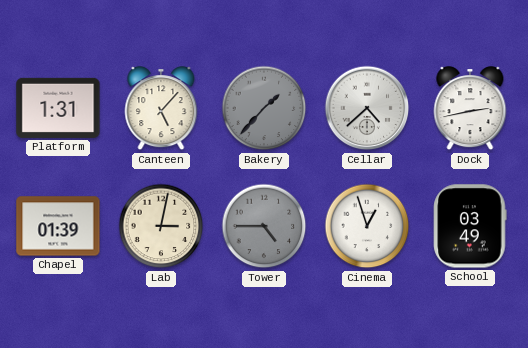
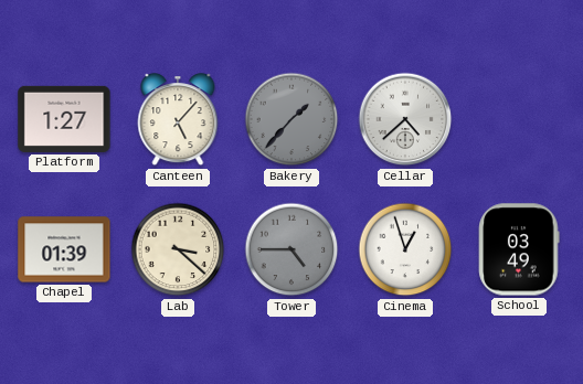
Platform: 1:31 -> 1:27 (64, 119)
Dock: 2:43 -> none (470, 109)
Lab: 3:02 -> 3:22 (178, 249)
